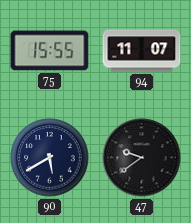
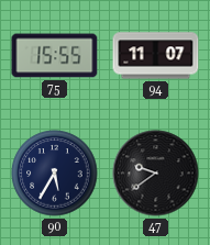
90: 5:40 -> 5:35 (55, 174)
